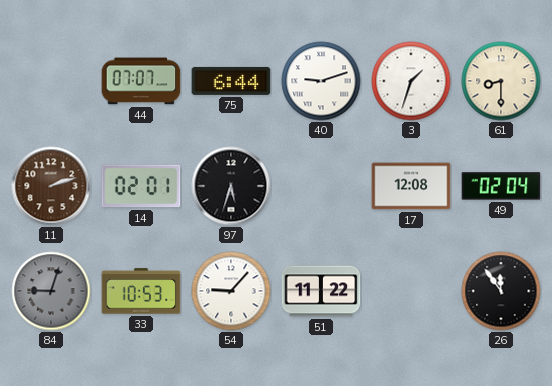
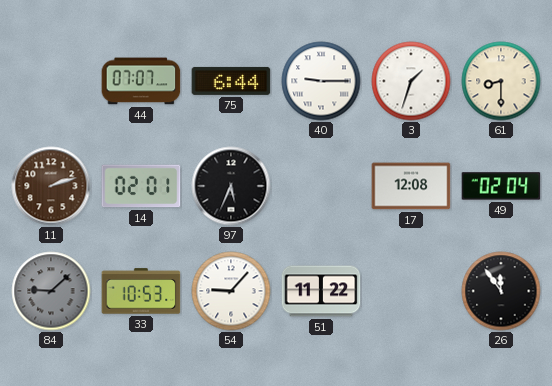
40: 9:12 -> 9:15 (321, 81)
97: 5:33 -> 5:34 (231, 186)
84: 9:03 -> 9:08 (51, 291)
